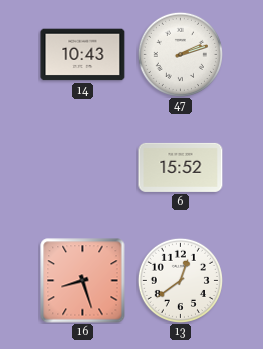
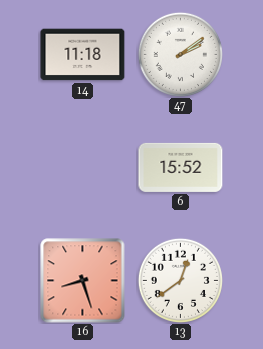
14: 10:43 -> 11:18 (83, 55)
47: 2:12 -> 2:09 (180, 54)
